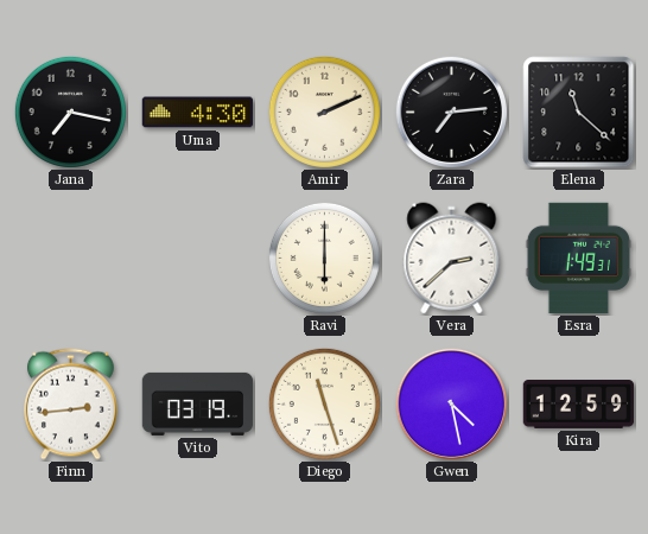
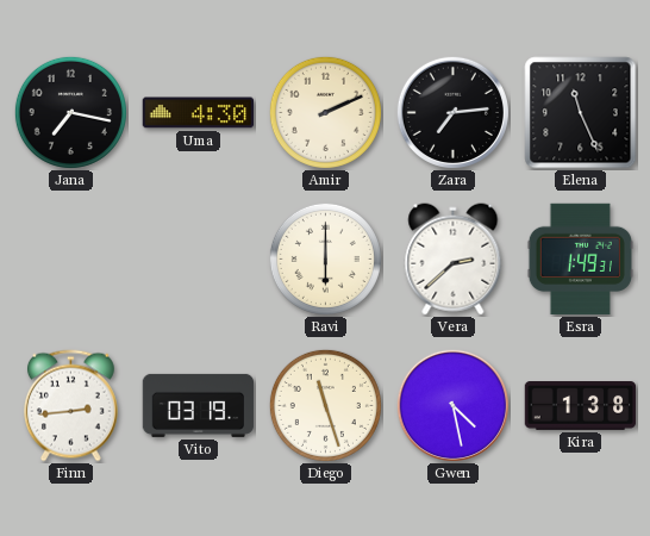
Elena: 11:22 -> 11:26 (581, 113)
Kira: 12:59 -> 1:38 (581, 406)
